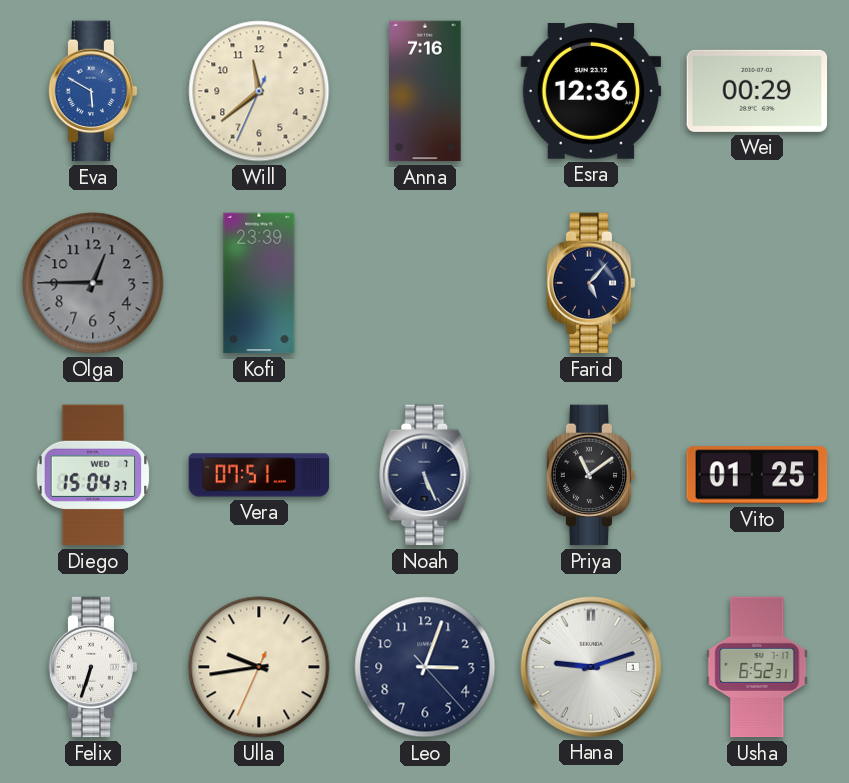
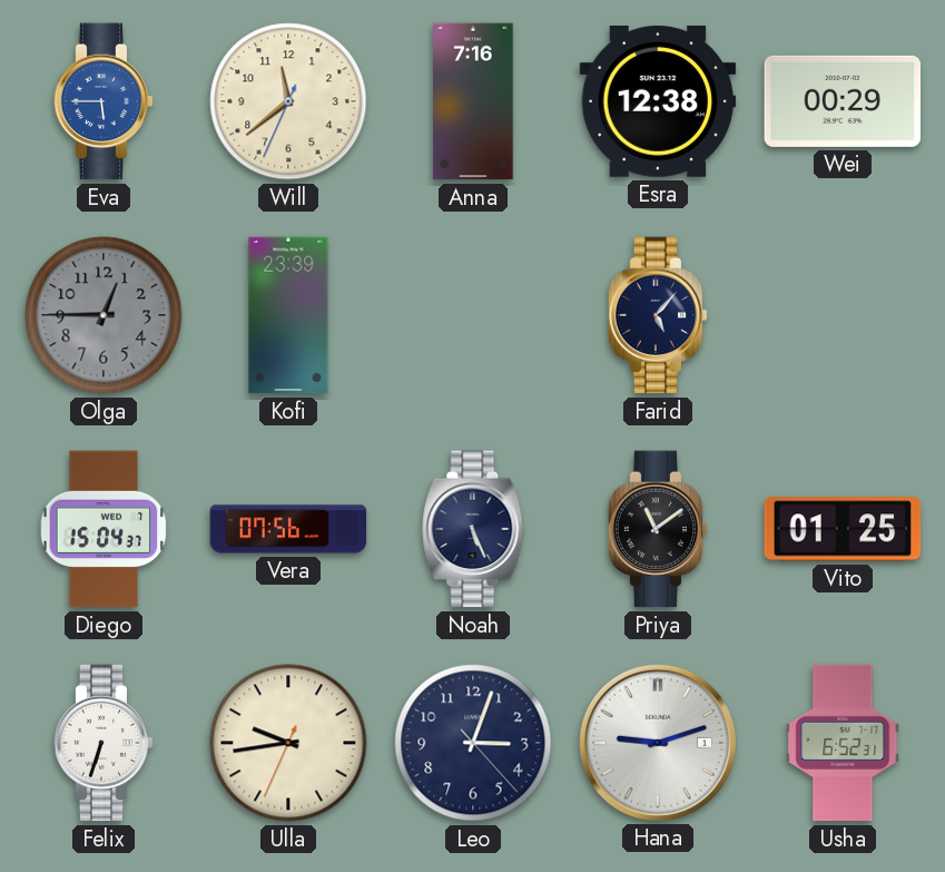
Eva: 5:50 -> 5:45 (104, 101)
Esra: 12:36 -> 12:38 (658, 102)
Vera: 07:51 -> 07:56 (288, 529)
